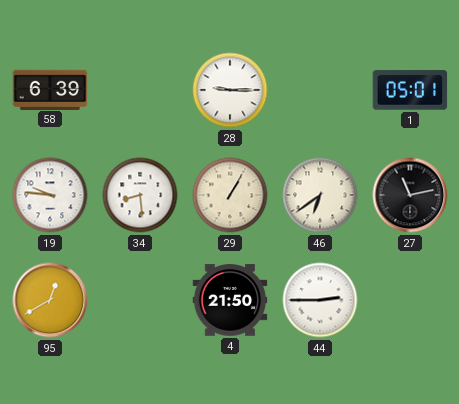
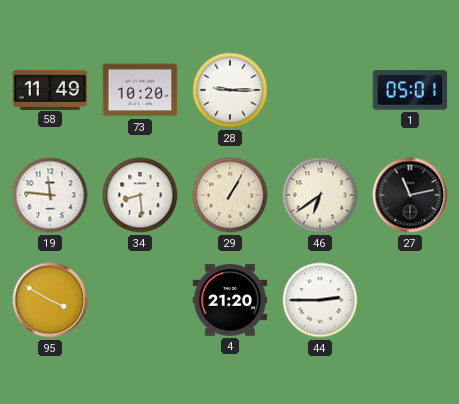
58: 6:39 -> 11:49 (50, 89)
73: none -> 10:20 (140, 90)
19: 9:46 -> 11:46 (50, 195)
95: 12:40 -> 3:50 (50, 300)
4: 21:50 -> 21:20 (230, 300)
